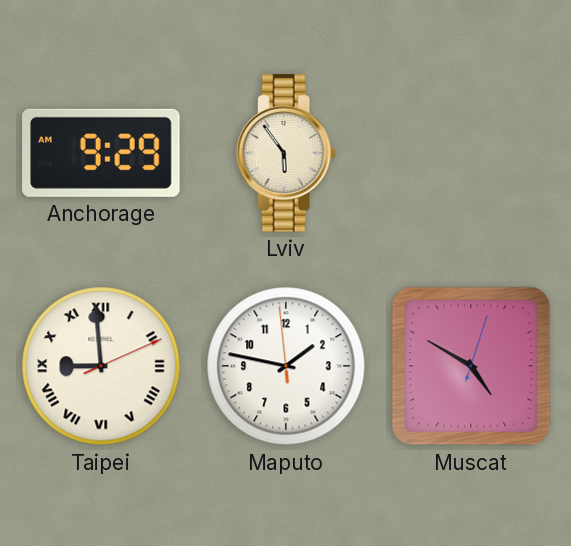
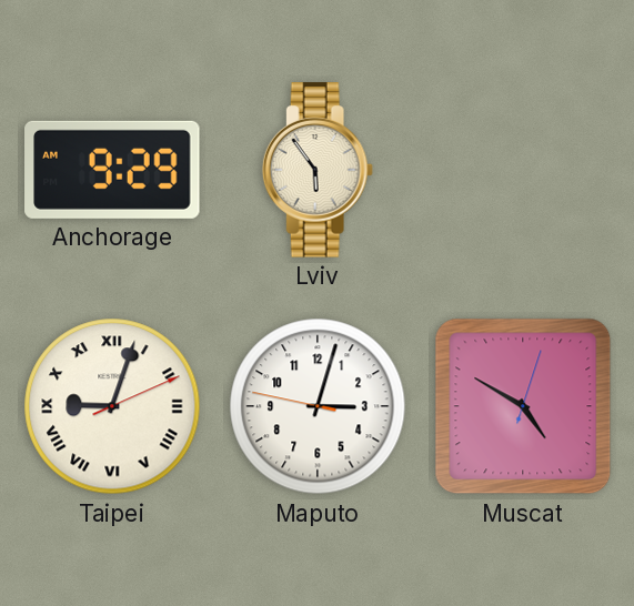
Taipei: 8:59 -> 9:03 (112, 406)
Maputo: 1:46 -> 3:02 (318, 406)
